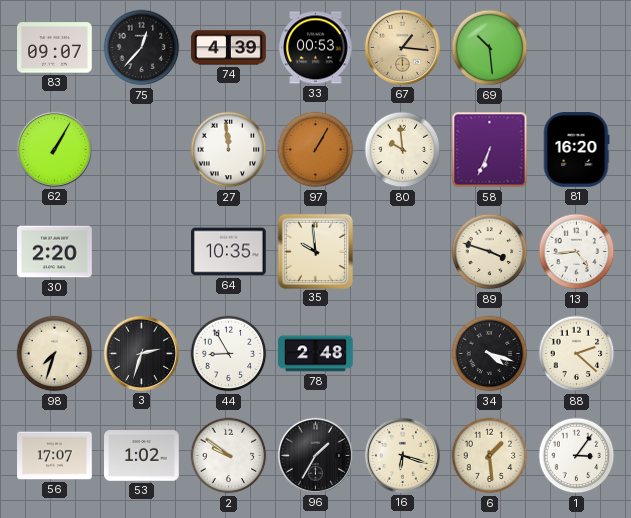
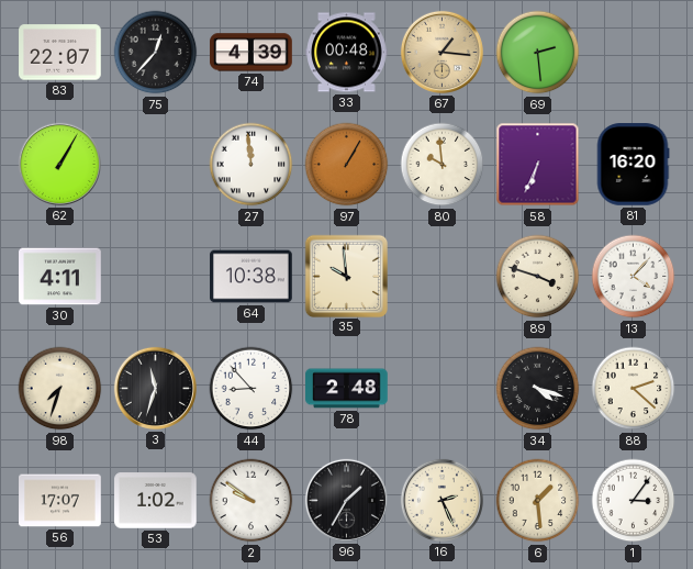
83: 09:07 -> 22:07 (60, 53)
33: 00:53 -> 00:48 (347, 53)
69: 10:29 -> 2:29 (538, 53)
30: 2:20 -> 4:11 (60, 277)
64: 10:35 -> 10:38 (252, 277)
13: 4:44 -> 4:07 (634, 277)
3: 2:33 -> 11:33 (155, 388)
44: 8:55 -> 8:53 (252, 389)
16: 6:18 -> 2:26 (441, 500)
